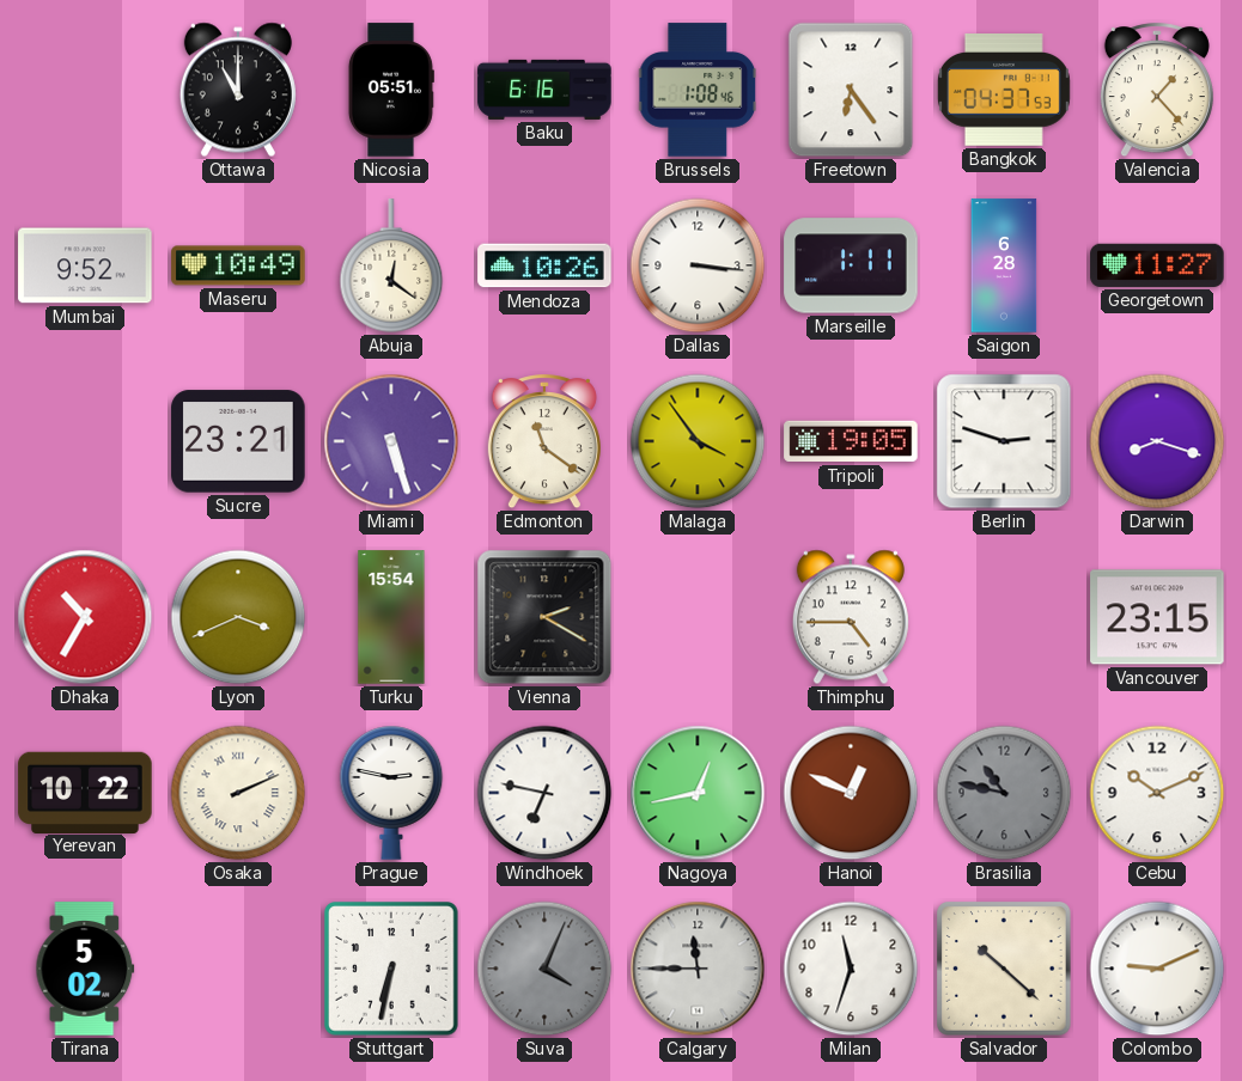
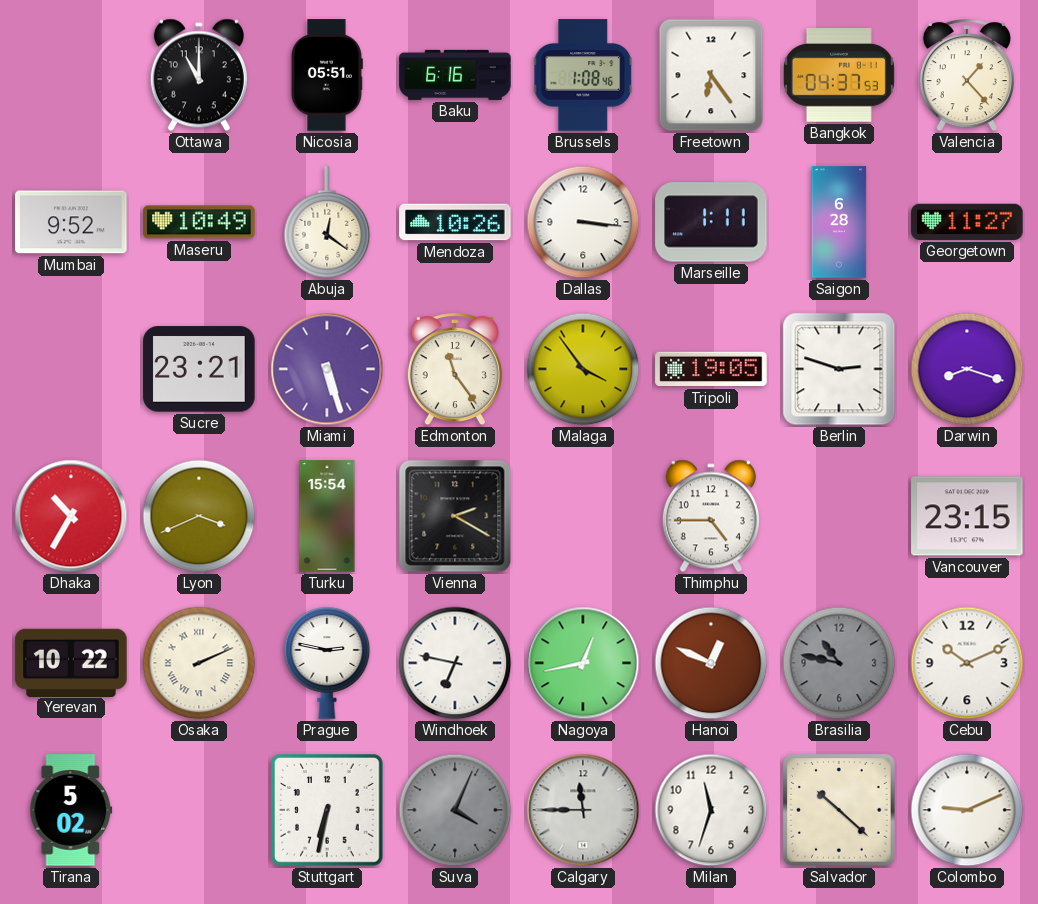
Edmonton: 11:21 -> 11:24 (455, 370)
